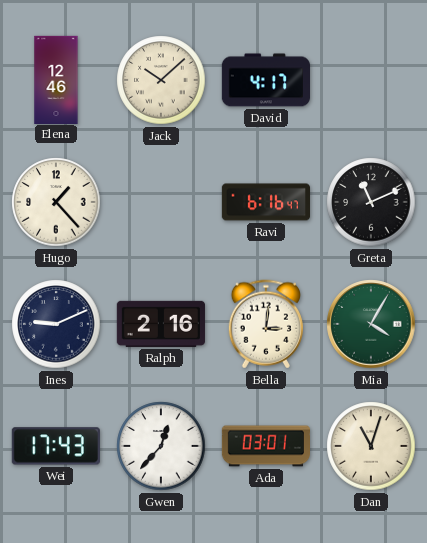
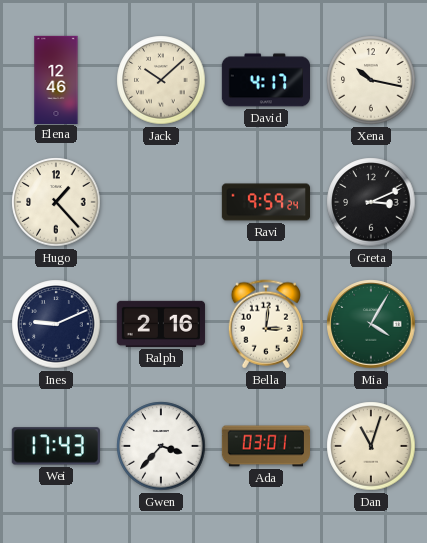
Xena: none -> 10:17 (371, 80)
Ravi: 6:16 -> 9:59 (265, 202)
Greta: 11:11 -> 3:11 (371, 202)
Gwen: 12:37 -> 3:37 (161, 446)
